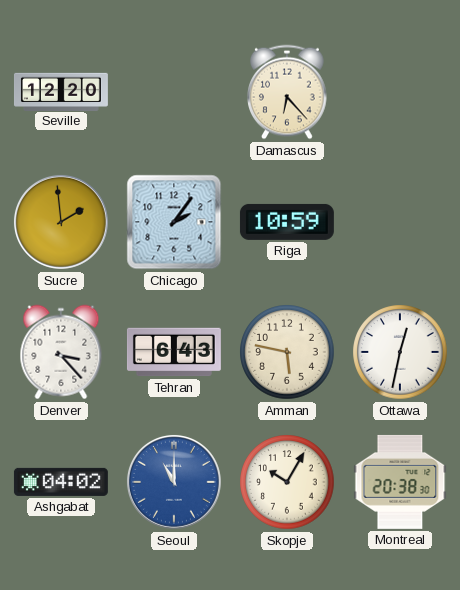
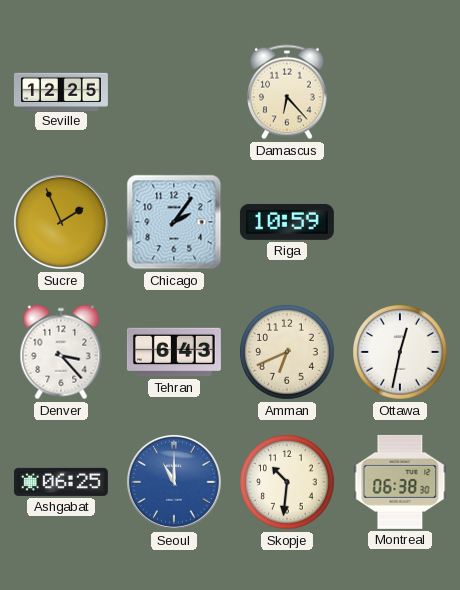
Seville: 12:20 -> 12:25 (61, 91)
Sucre: 1:59 -> 1:56 (61, 222)
Amman: 5:47 -> 6:41 (287, 352)
Ashgabat: 04:02 -> 06:25 (61, 482)
Skopje: 10:05 -> 10:31 (287, 482)
Montreal: 20:38 -> 06:38 (400, 482)
